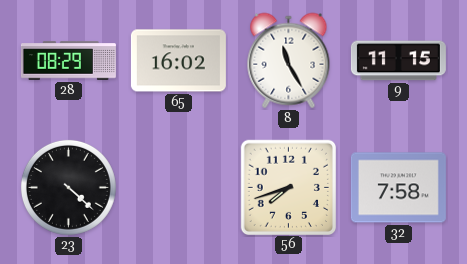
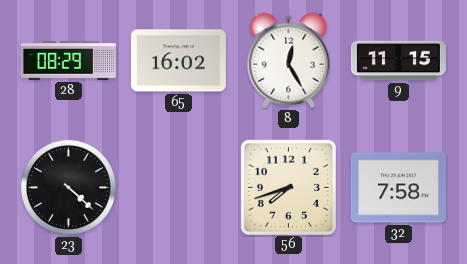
8: 11:25 -> 12:25 (289, 61)
